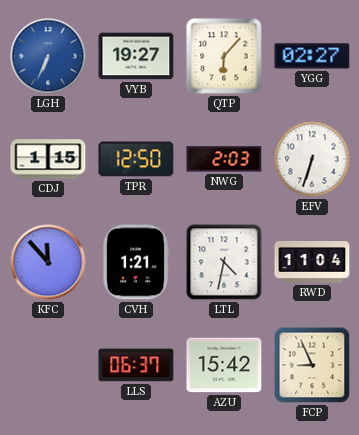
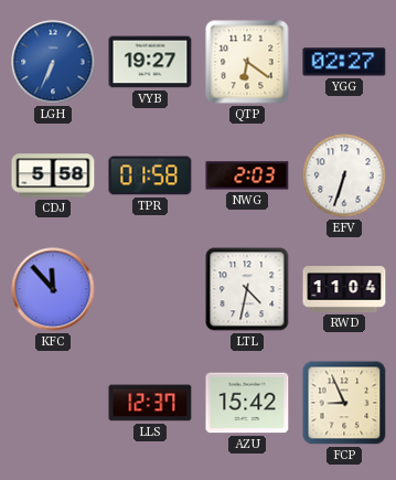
QTP: 6:07 -> 6:21 (247, 62)
CDJ: 1:15 -> 5:58 (53, 175)
TPR: 12:50 -> 01:58 (150, 175)
CVH: 1:21 -> none (135, 262)
LLS: 06:37 -> 12:37 (150, 403)
